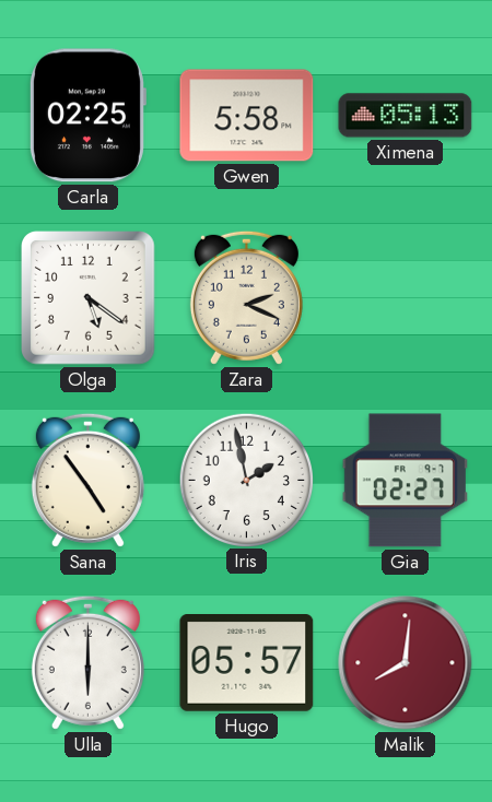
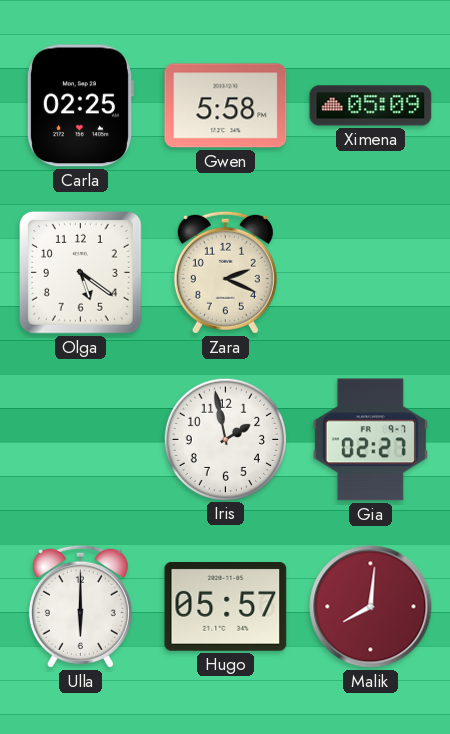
Ximena: 05:13 -> 05:09 (371, 106)
Sana: 4:54 -> none (87, 480)
